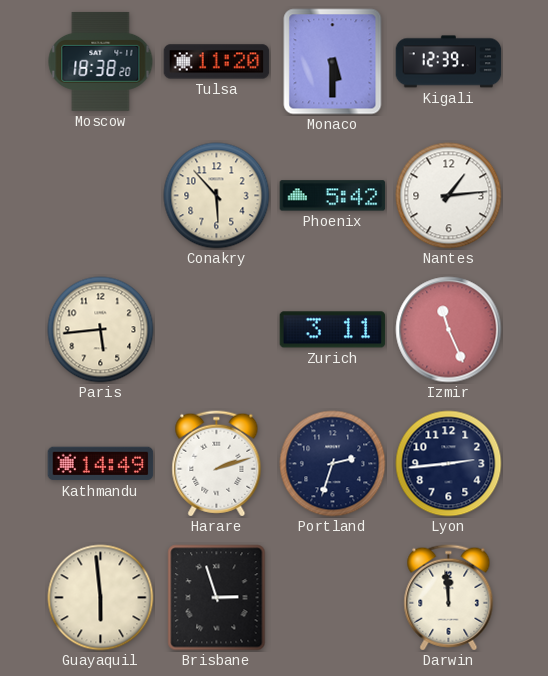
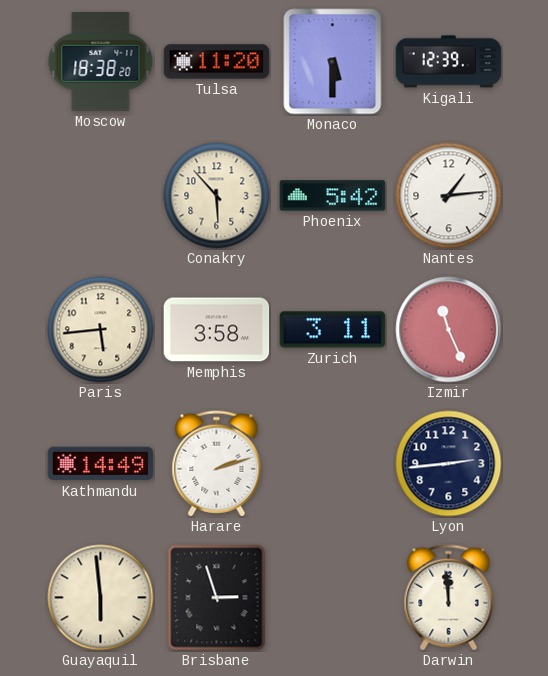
Memphis: none -> 3:58 (217, 330)
Portland: 2:33 -> none (333, 464)
